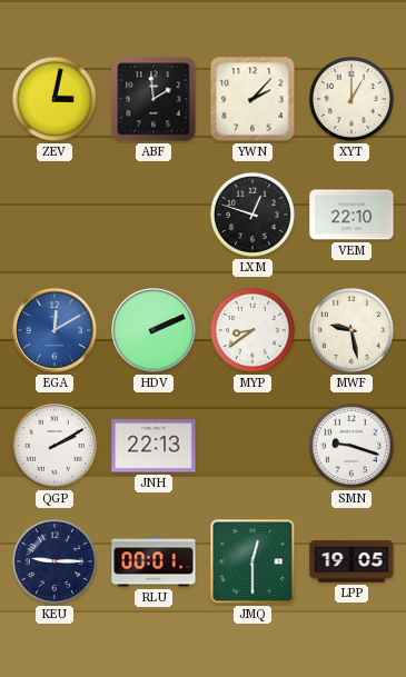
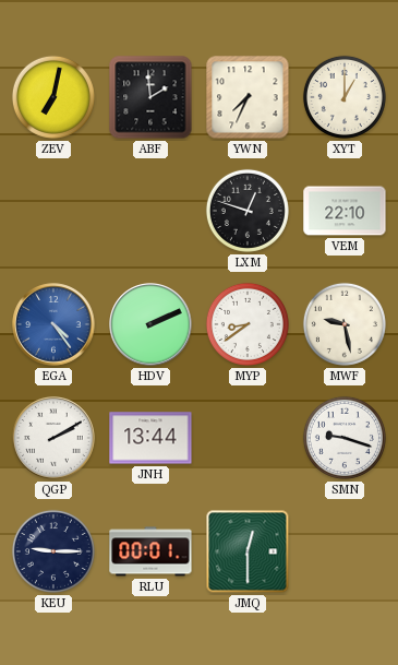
ZEV: 3:02 -> 7:02 (53, 97)
YWN: 2:07 -> 7:34 (248, 97)
EGA: 12:10 -> 4:24 (53, 324)
JNH: 22:13 -> 13:44 (150, 438)
LPP: 19:05 -> none (351, 561)
